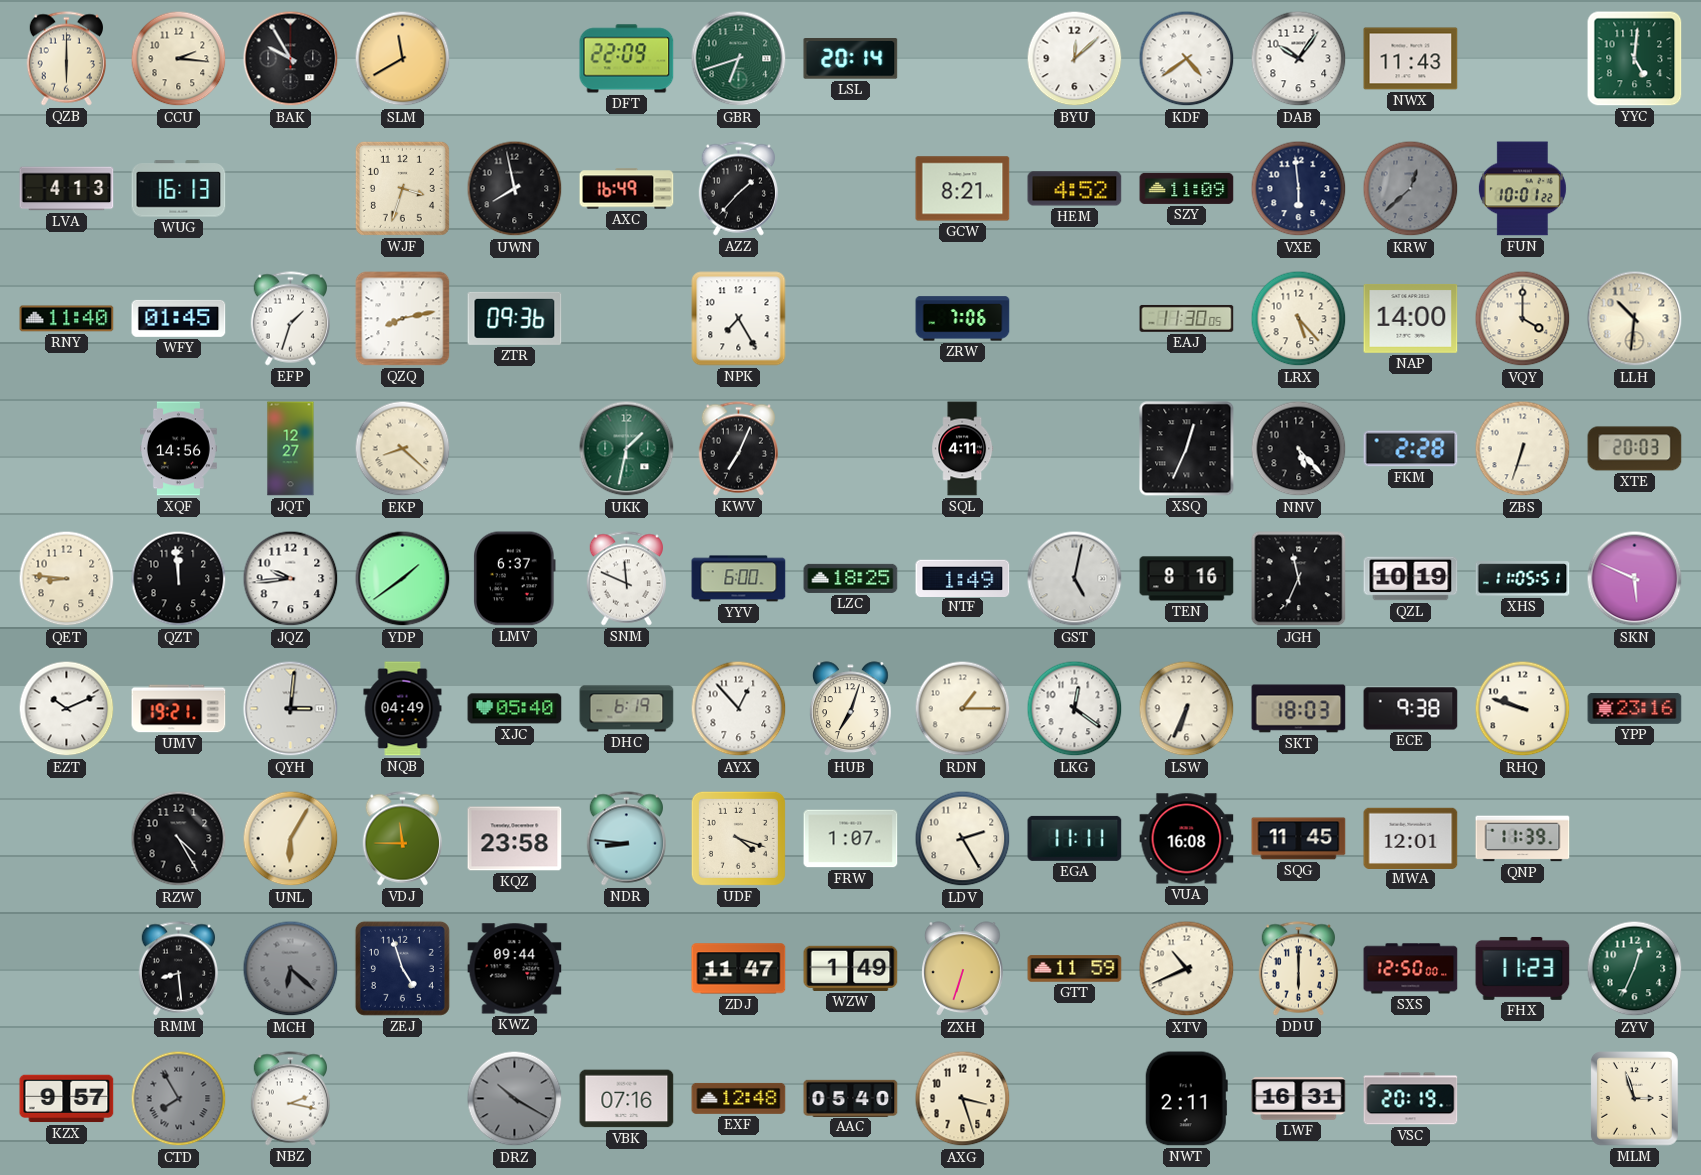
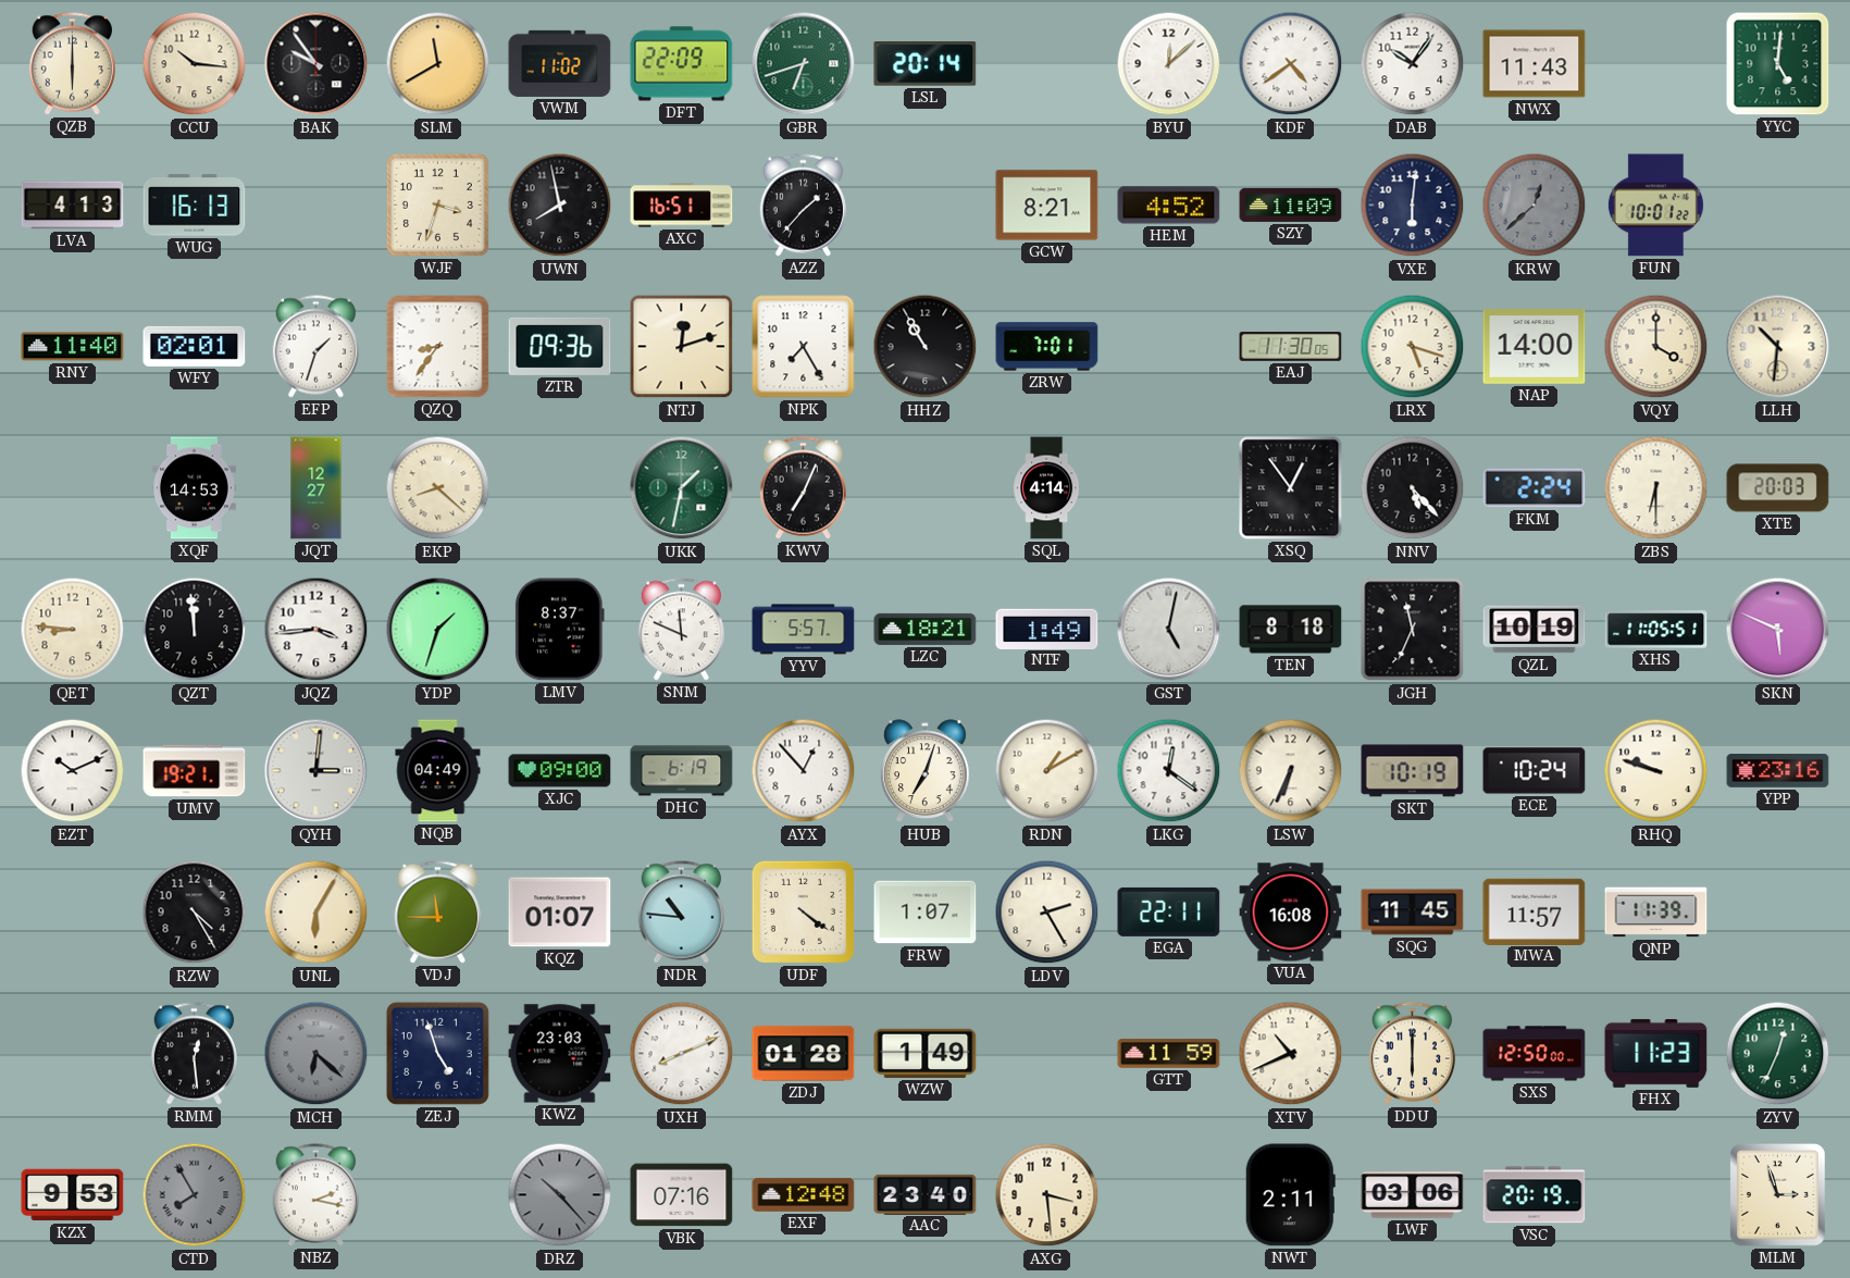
CCU: 2:16 -> 10:16 (195, 64)
BAK: 9:55 -> 9:54 (316, 64)
VWM: none -> 11:02 (560, 63)
AXC: 16:49 -> 16:51 (682, 206)
VXE: 5:59 -> 6:01 (1413, 206)
WFY: 01:45 -> 02:01 (195, 346)
QZQ: 8:13 -> 8:36 (438, 347)
NTJ: none -> 12:12 (682, 347)
HHZ: none -> 10:55 (926, 347)
ZRW: 7:06 -> 7:01 (1047, 347)
LRX: 5:23 -> 5:18 (1413, 347)
XQF: 14:56 -> 14:53 (194, 488)
SQL: 4:11 -> 4:14 (1047, 488)
XSQ: 12:34 -> 12:54 (1291, 488)
FKM: 2:28 -> 2:24 (1535, 488)
ZBS: 6:33 -> 6:30 (1656, 488)
JQZ: 9:44 -> 3:44 (316, 630)
YDP: 1:39 -> 1:33 (438, 630)
LMV: 6:37 -> 8:37 (560, 630)
YYV: 6:00 -> 5:57 (804, 630)
LZC: 18:25 -> 18:21 (926, 629)
TEN: 8:16 -> 8:18 (1291, 630)
XJC: 05:40 -> 09:00 (560, 771)
RDN: 1:15 -> 1:10 (1047, 771)
SKT: 18:03 -> 10:19 (1413, 771)
ECE: 9:38 -> 10:24 (1535, 771)
KQZ: 23:58 -> 01:07 (560, 913)
NDR: 8:46 -> 10:46 (681, 913)
UDF: 4:18 -> 4:21 (803, 911)
EGA: 11:11 -> 22:11 (1169, 911)
MWA: 12:01 -> 11:57 (1535, 911)
RMM: 8:29 -> 12:29 (194, 1054)
KWZ: 09:44 -> 23:03 (560, 1054)
UXH: none -> 8:11 (682, 1054)
ZDJ: 11:47 -> 01:28 (804, 1054)
ZXH: 6:33 -> none (963, 969)
KZX: 9:57 -> 9:53 (73, 1195)
DRZ: 10:20 -> 10:23 (560, 1195)
AAC: 05:40 -> 23:40 (926, 1194)
AXG: 3:27 -> 3:29 (1047, 1195)
LWF: 16:31 -> 03:06 (1413, 1195)
